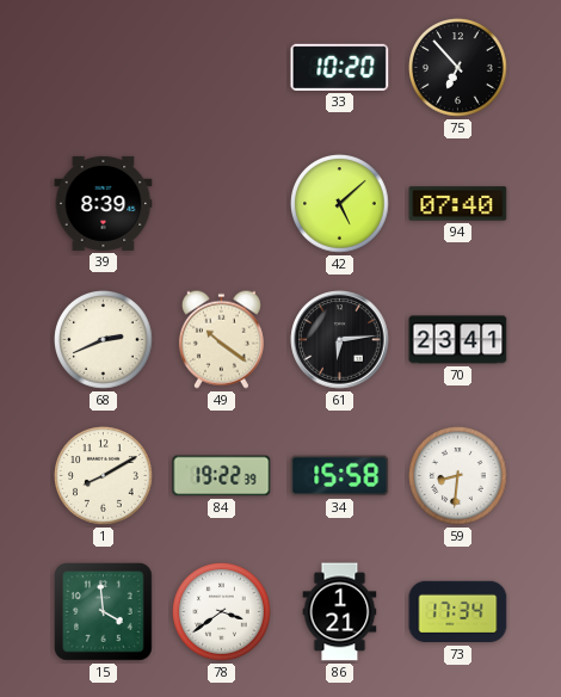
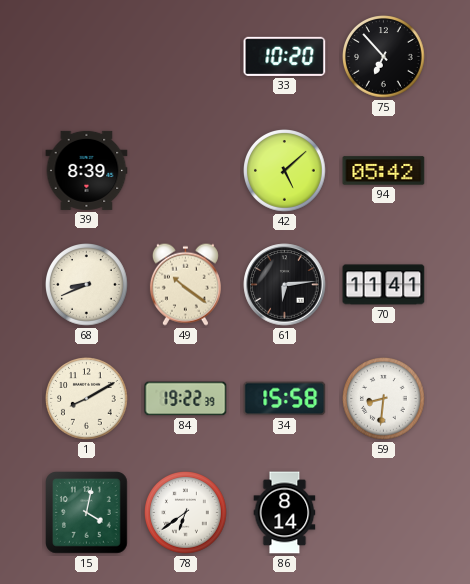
94: 07:40 -> 05:42 (384, 171)
68: 2:41 -> 8:41 (87, 285)
70: 23:41 -> 11:41 (384, 285)
15: 3:59 -> 4:02 (87, 513)
78: 3:39 -> 6:39 (186, 513)
86: 1:21 -> 8:14 (285, 513)
73: 17:34 -> none (458, 612)
